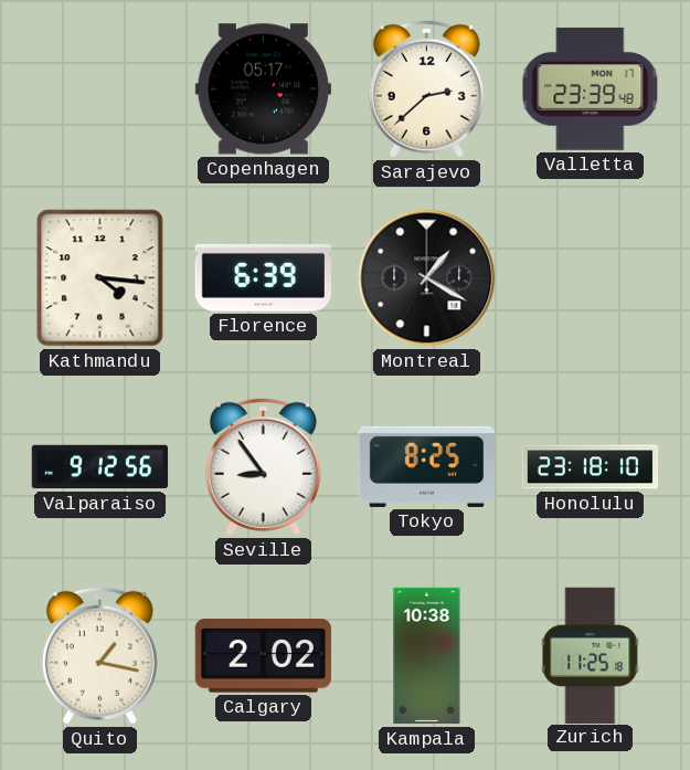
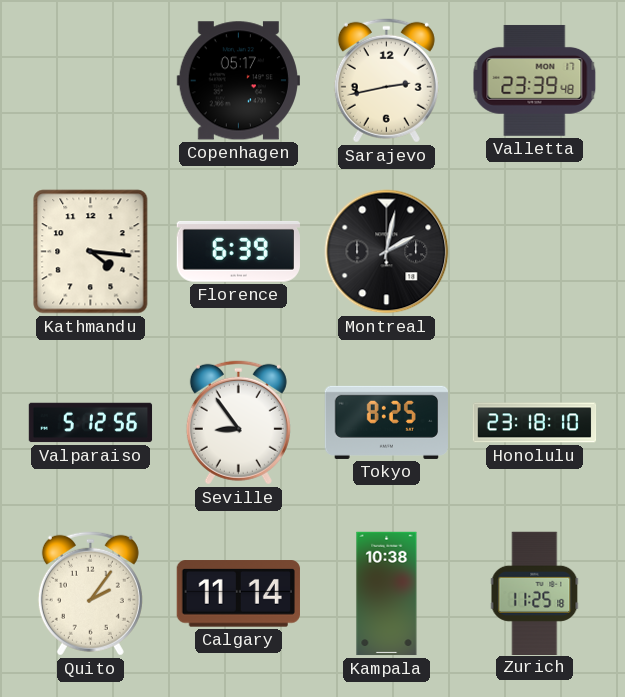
Sarajevo: 2:38 -> 2:43 (386, 80)
Montreal: 1:20 -> 2:02 (387, 252)
Valparaiso: 9:12 -> 5:12 (91, 423)
Quito: 1:17 -> 2:06 (90, 593)
Calgary: 2:02 -> 11:14 (238, 594)
